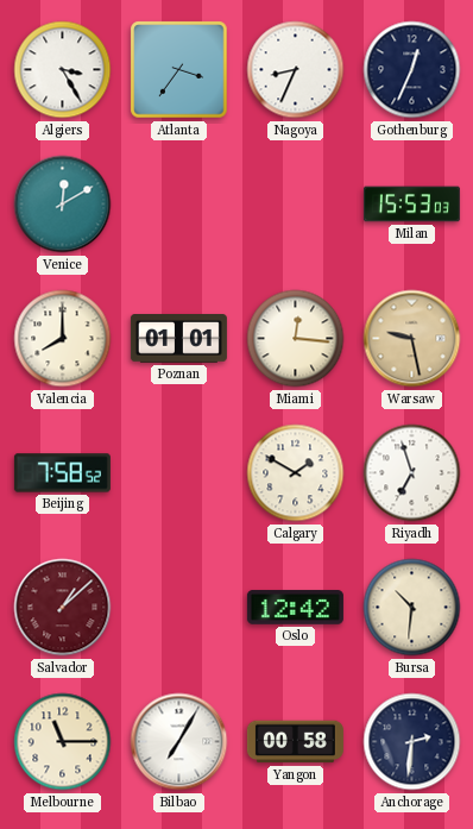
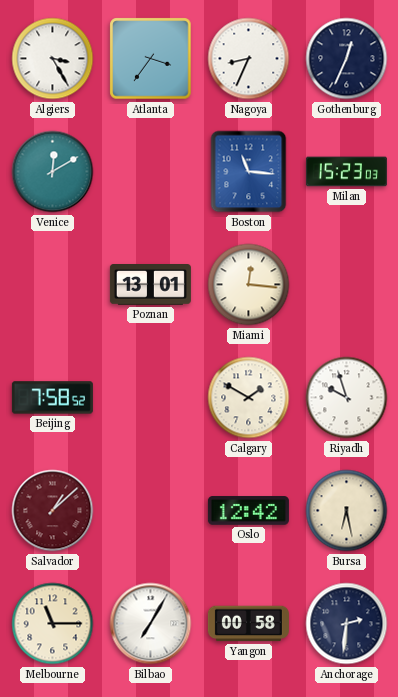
Boston: none -> 11:16 (249, 172)
Milan: 15:53 -> 15:23 (346, 172)
Valencia: 8:00 -> none (63, 339)
Poznan: 01:01 -> 13:01 (150, 285)
Warsaw: 9:28 -> none (412, 339)
Riyadh: 6:57 -> 9:57 (347, 398)
Bursa: 10:31 -> 6:28 (347, 511)
